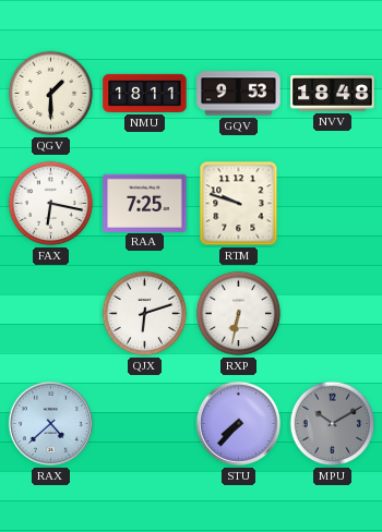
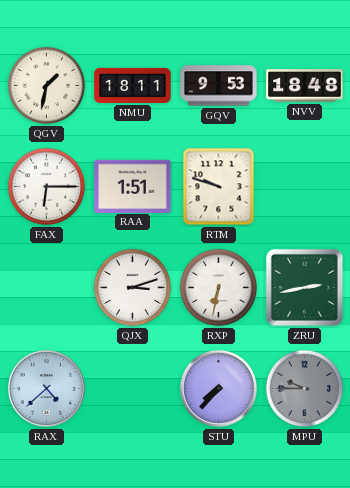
QGV: 1:30 -> 1:32 (47, 86)
FAX: 6:17 -> 6:15 (47, 187)
RAA: 7:25 -> 1:51 (133, 186)
QJX: 6:12 -> 3:12 (133, 288)
ZRU: none -> 2:43 (304, 287)
MPU: 10:10 -> 9:45 (305, 389)
